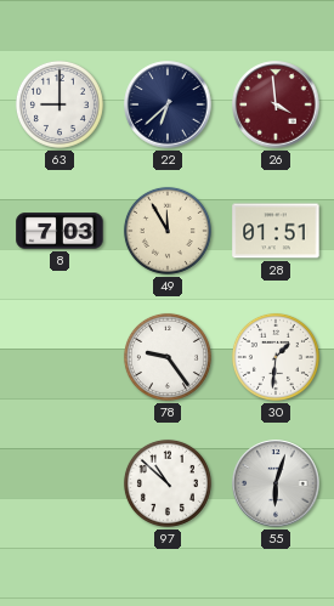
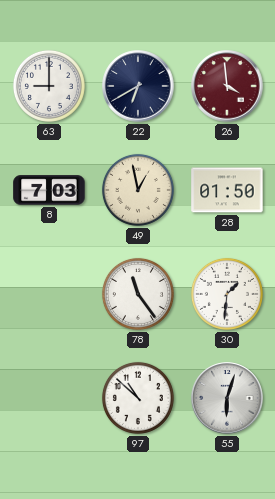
22: 6:38 -> 6:40 (138, 86)
49: 11:55 -> 12:58 (138, 190)
28: 01:51 -> 01:50 (227, 190)
78: 9:24 -> 11:24 (138, 294)
